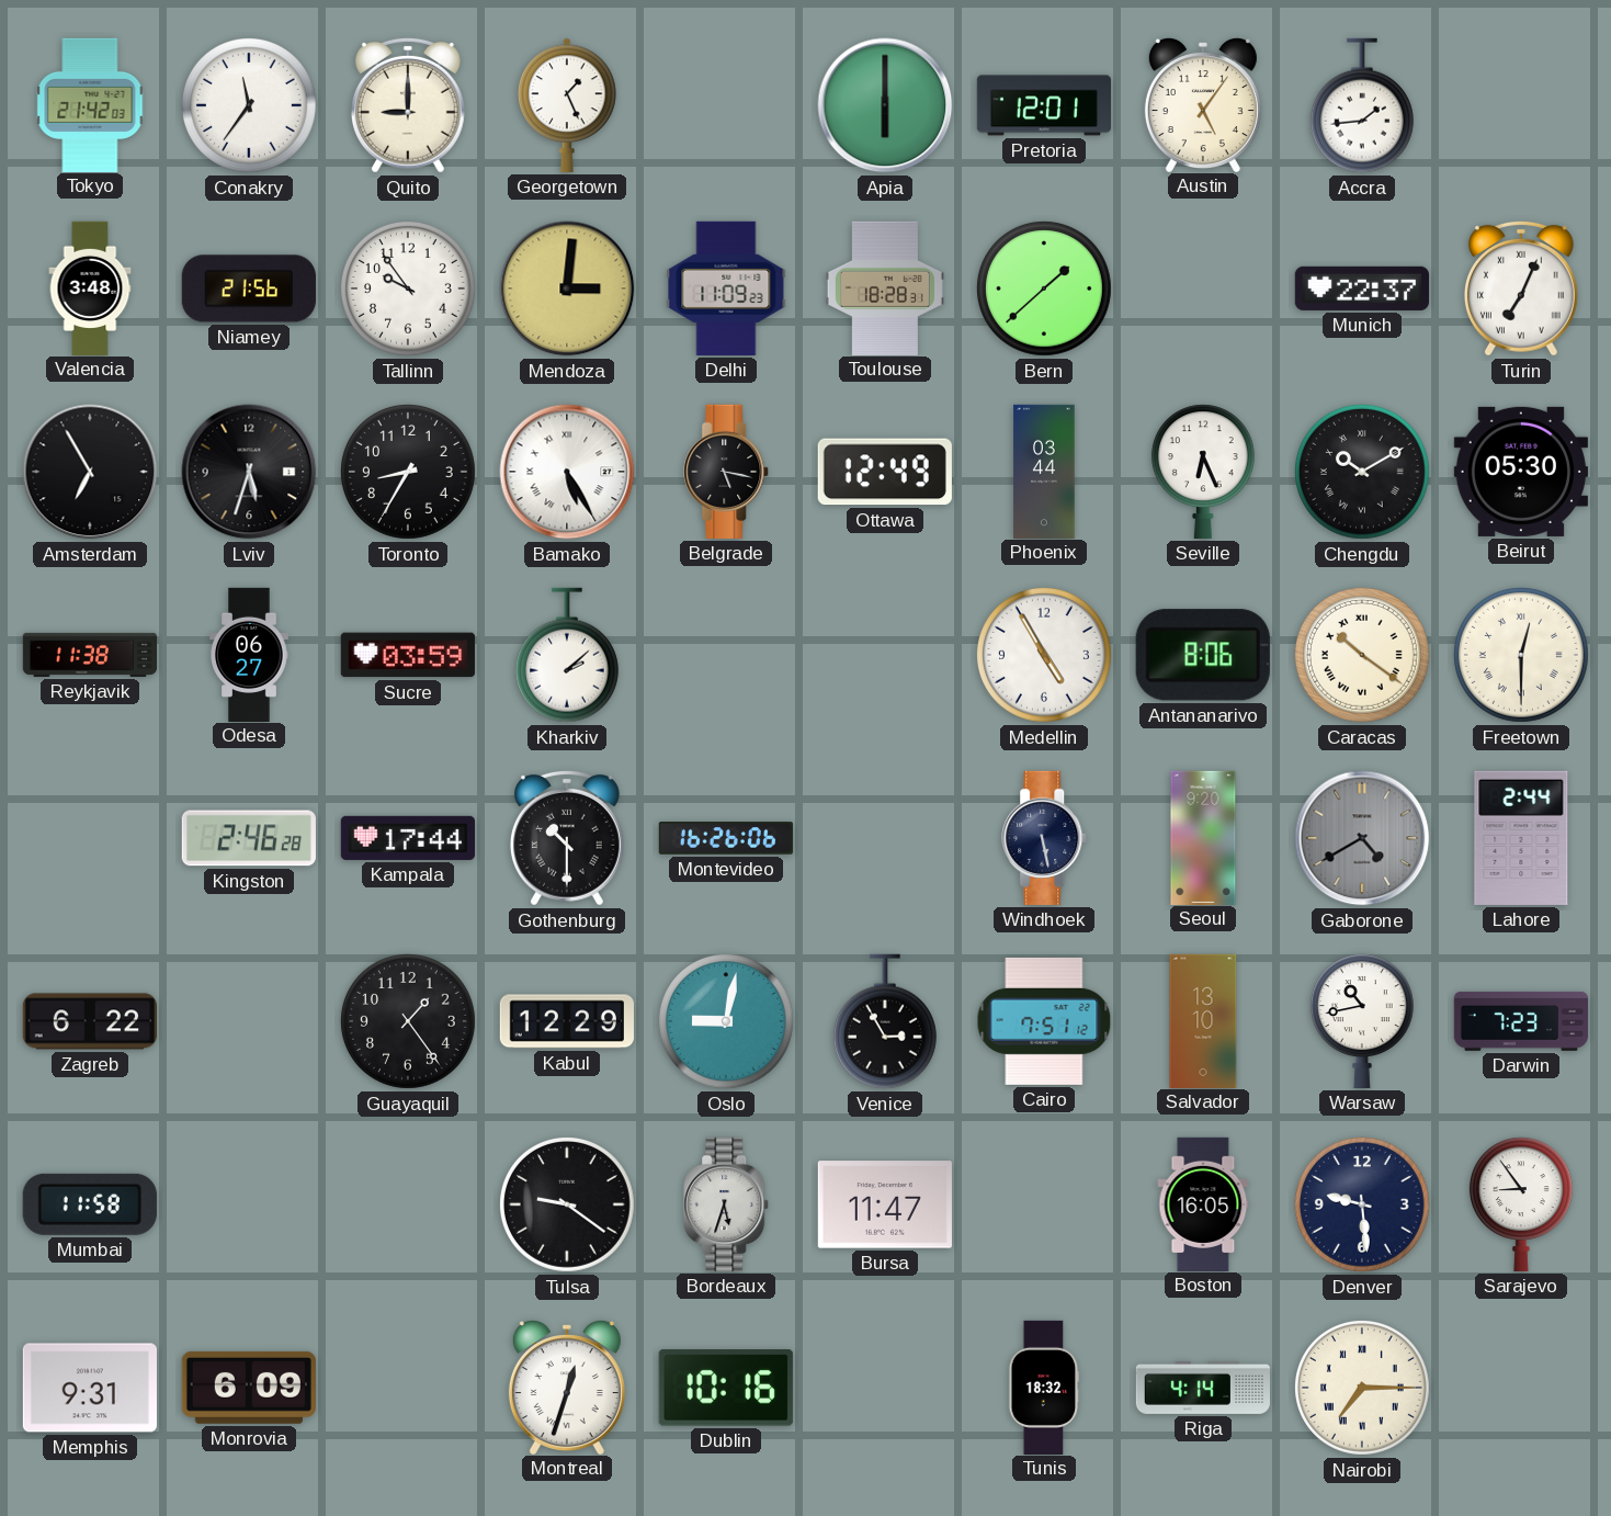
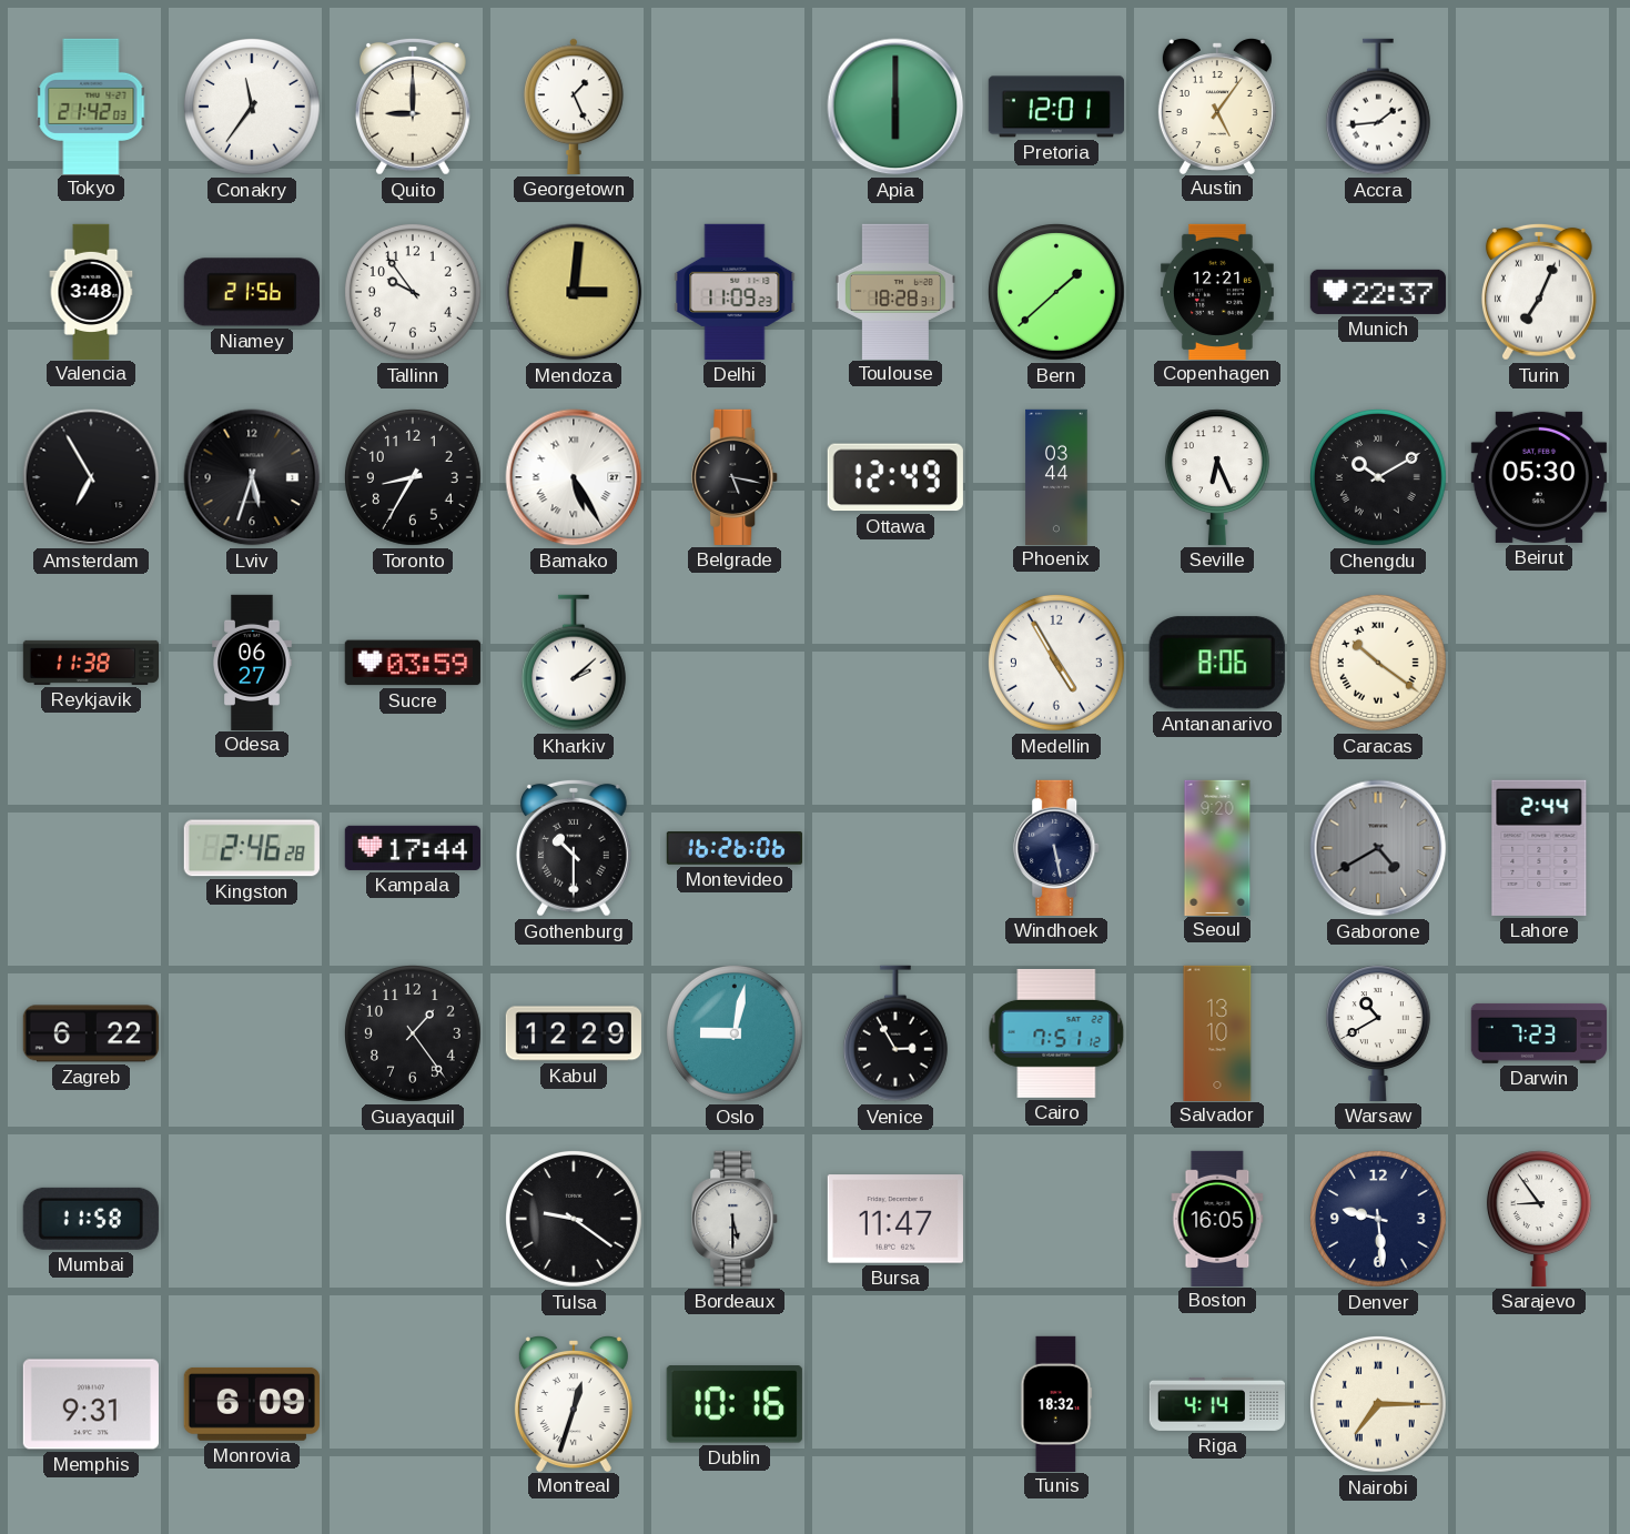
Copenhagen: none -> 12:21 (1217, 291)
Freetown: 12:30 -> none (1521, 655)
Warsaw: 10:43 -> 10:40 (1378, 1033)
Bordeaux: 5:33 -> 5:30 (736, 1219)
